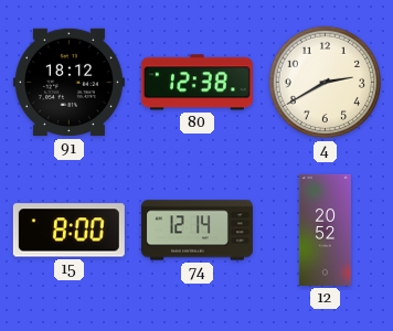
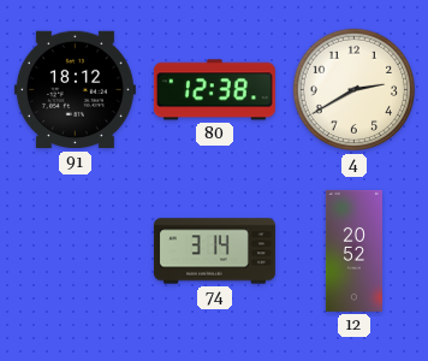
15: 8:00 -> none (68, 231)
74: 12:14 -> 3:14 (214, 251)
